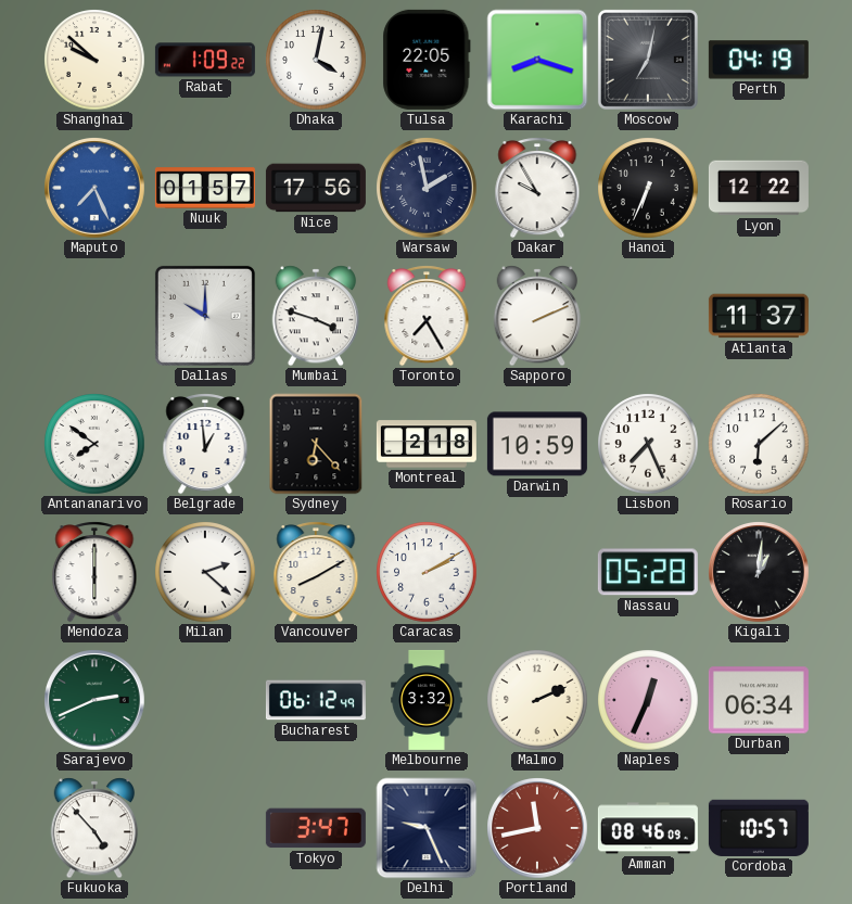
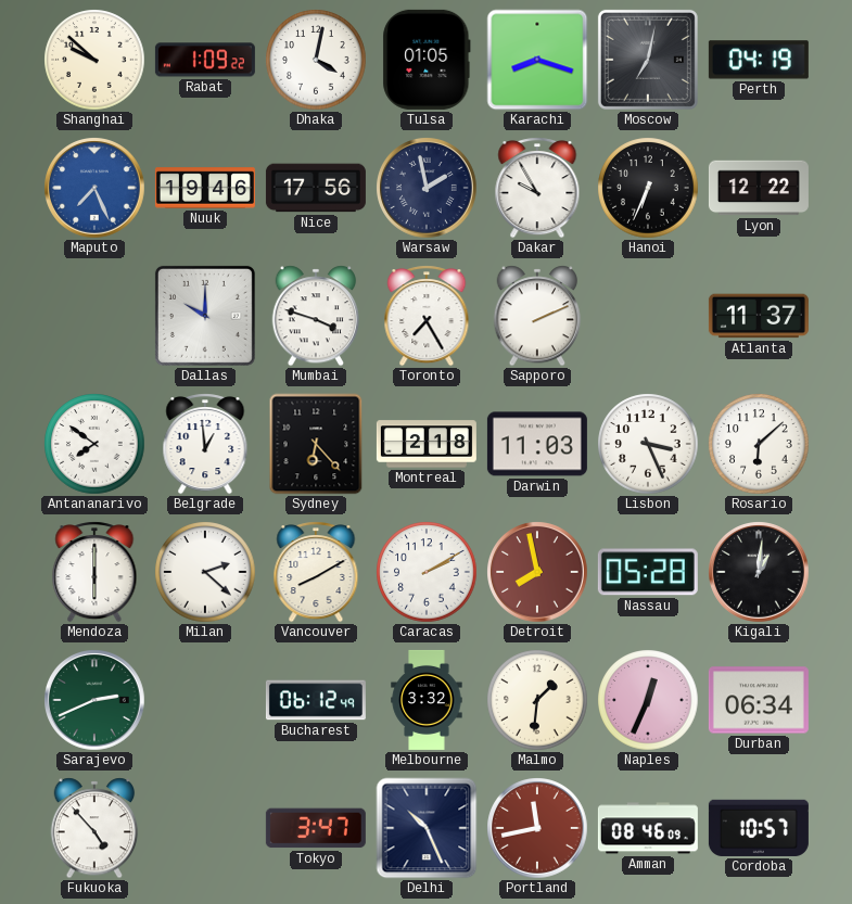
Tulsa: 22:05 -> 01:05 (427, 60)
Nuuk: 01:57 -> 19:46 (205, 188)
Darwin: 10:59 -> 11:03 (537, 444)
Lisbon: 7:26 -> 3:26 (648, 444)
Detroit: none -> 7:58 (538, 573)
Malmo: 2:11 -> 1:31 (537, 700)
Delhi: 9:26 -> 10:26 (427, 828)
